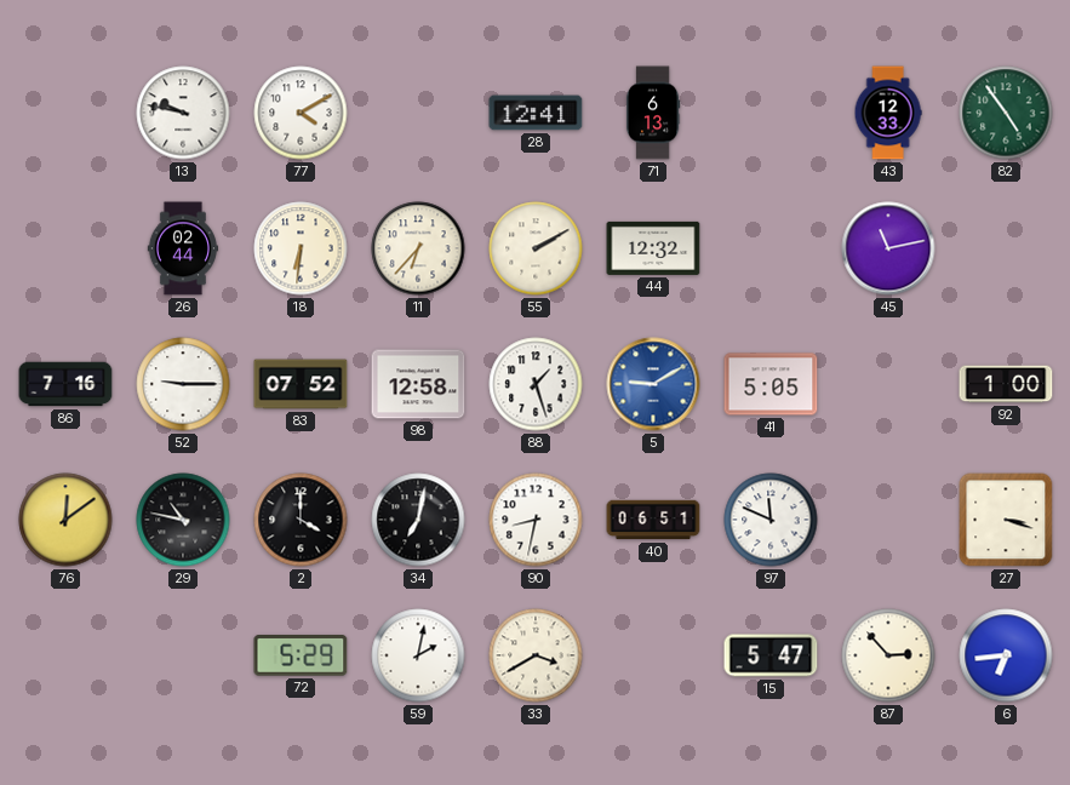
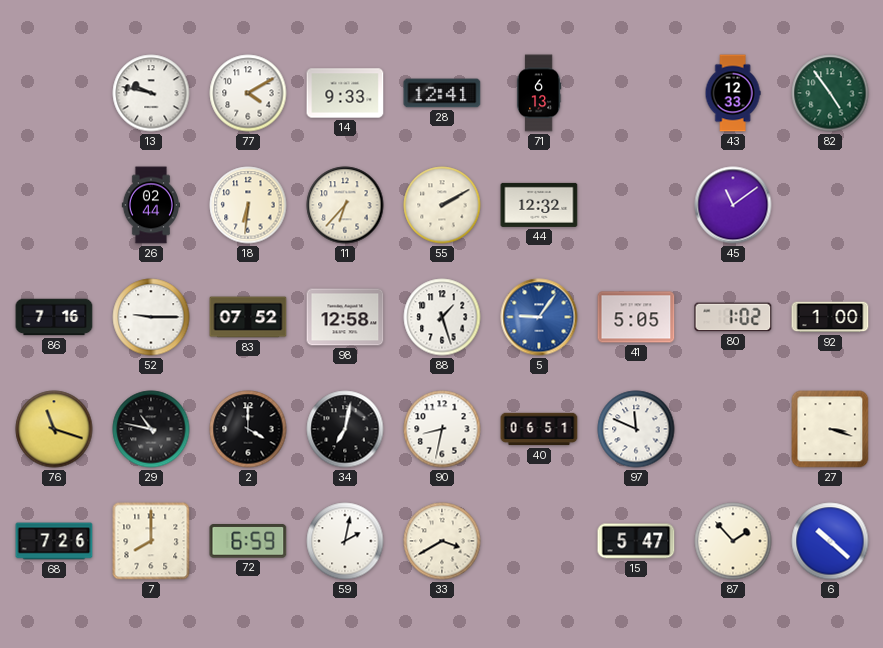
14: none -> 9:33 (345, 93)
45: 11:13 -> 11:09 (733, 205)
5: 9:10 -> 9:06 (539, 317)
80: none -> 1:02 (733, 317)
76: 12:09 -> 11:18 (54, 429)
68: none -> 7:26 (54, 541)
7: none -> 8:00 (151, 541)
72: 5:29 -> 6:59 (248, 542)
87: 2:53 -> 1:53 (733, 541)
6: 6:44 -> 10:22 (830, 541)
